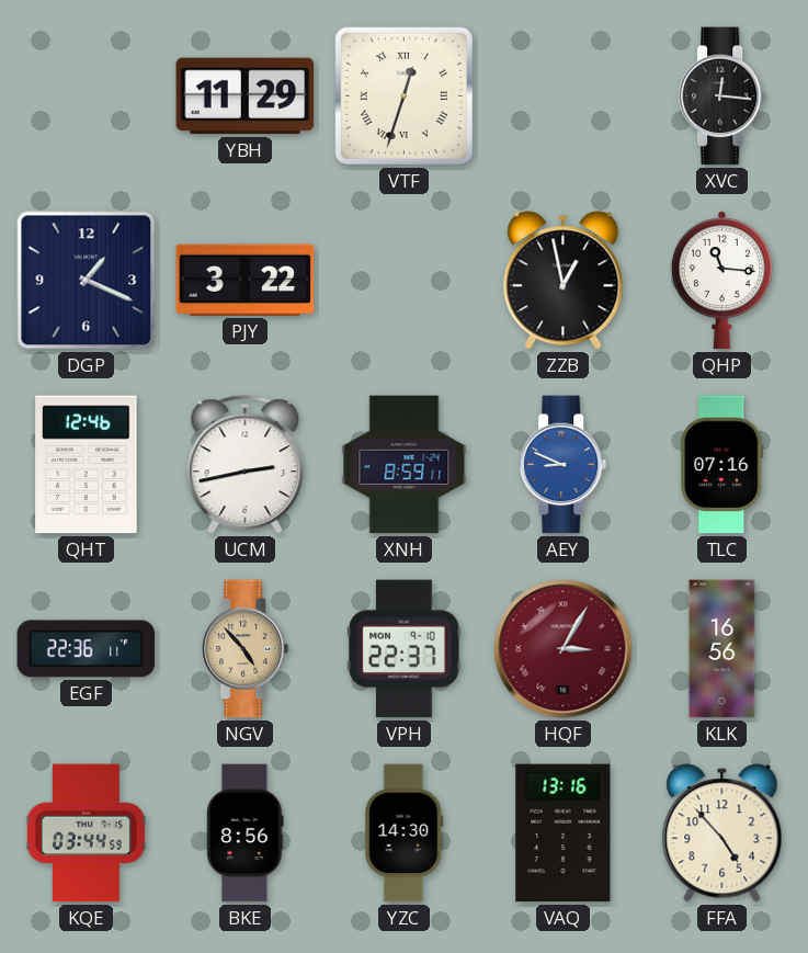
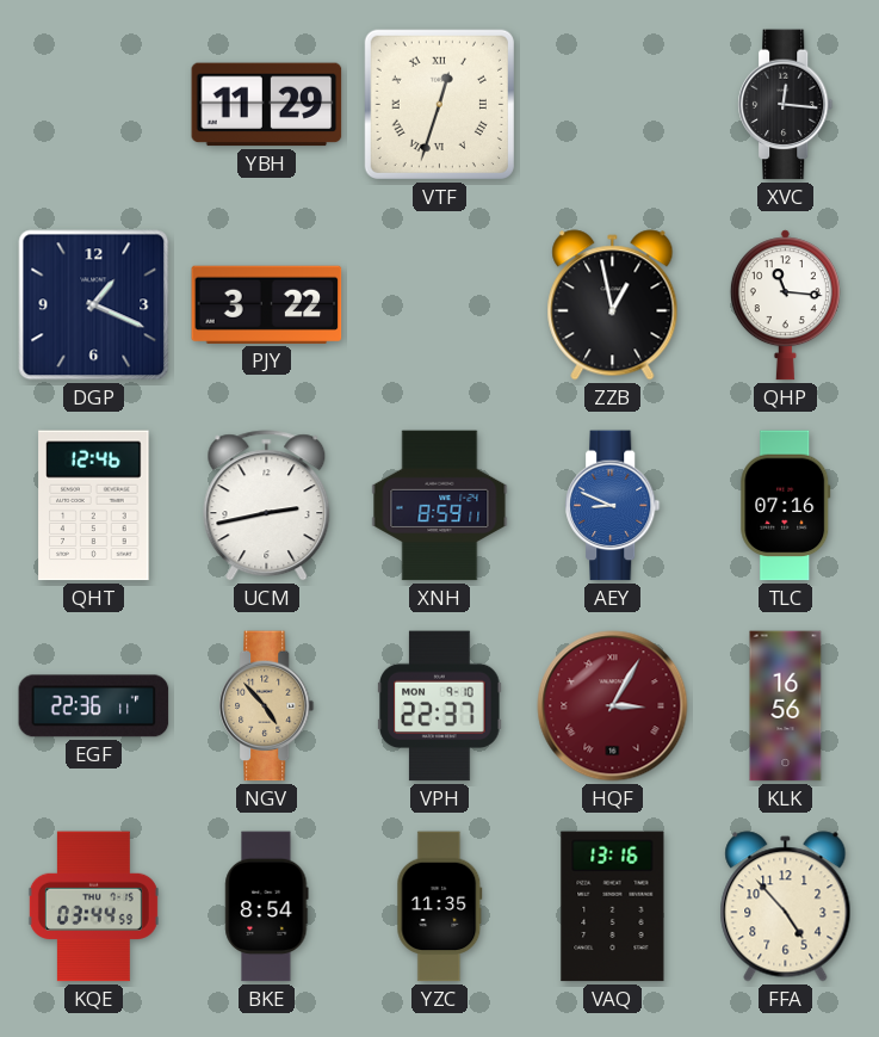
BKE: 8:56 -> 8:54 (267, 907)
YZC: 14:30 -> 11:35 (440, 907)
